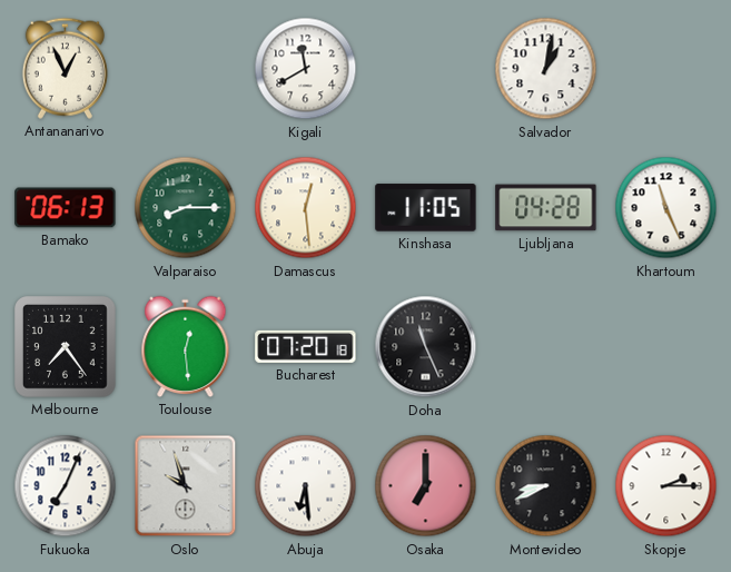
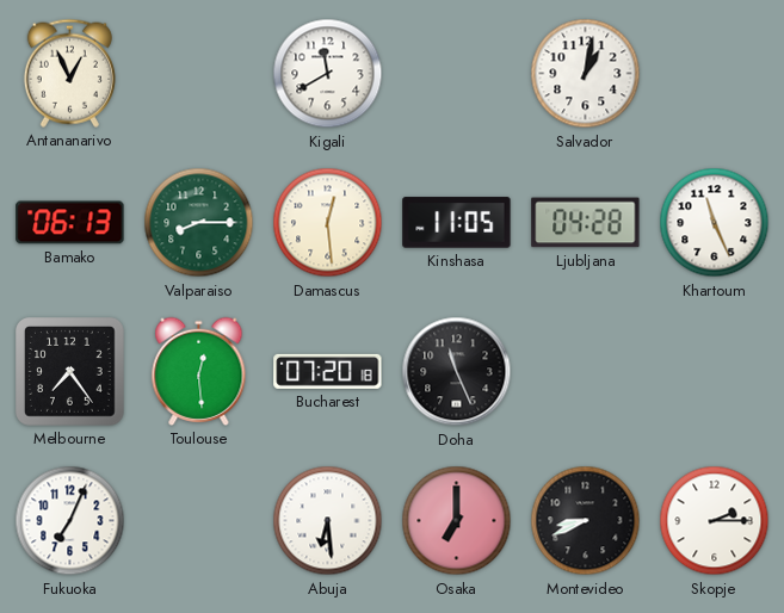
Oslo: 9:57 -> none (186, 486)
